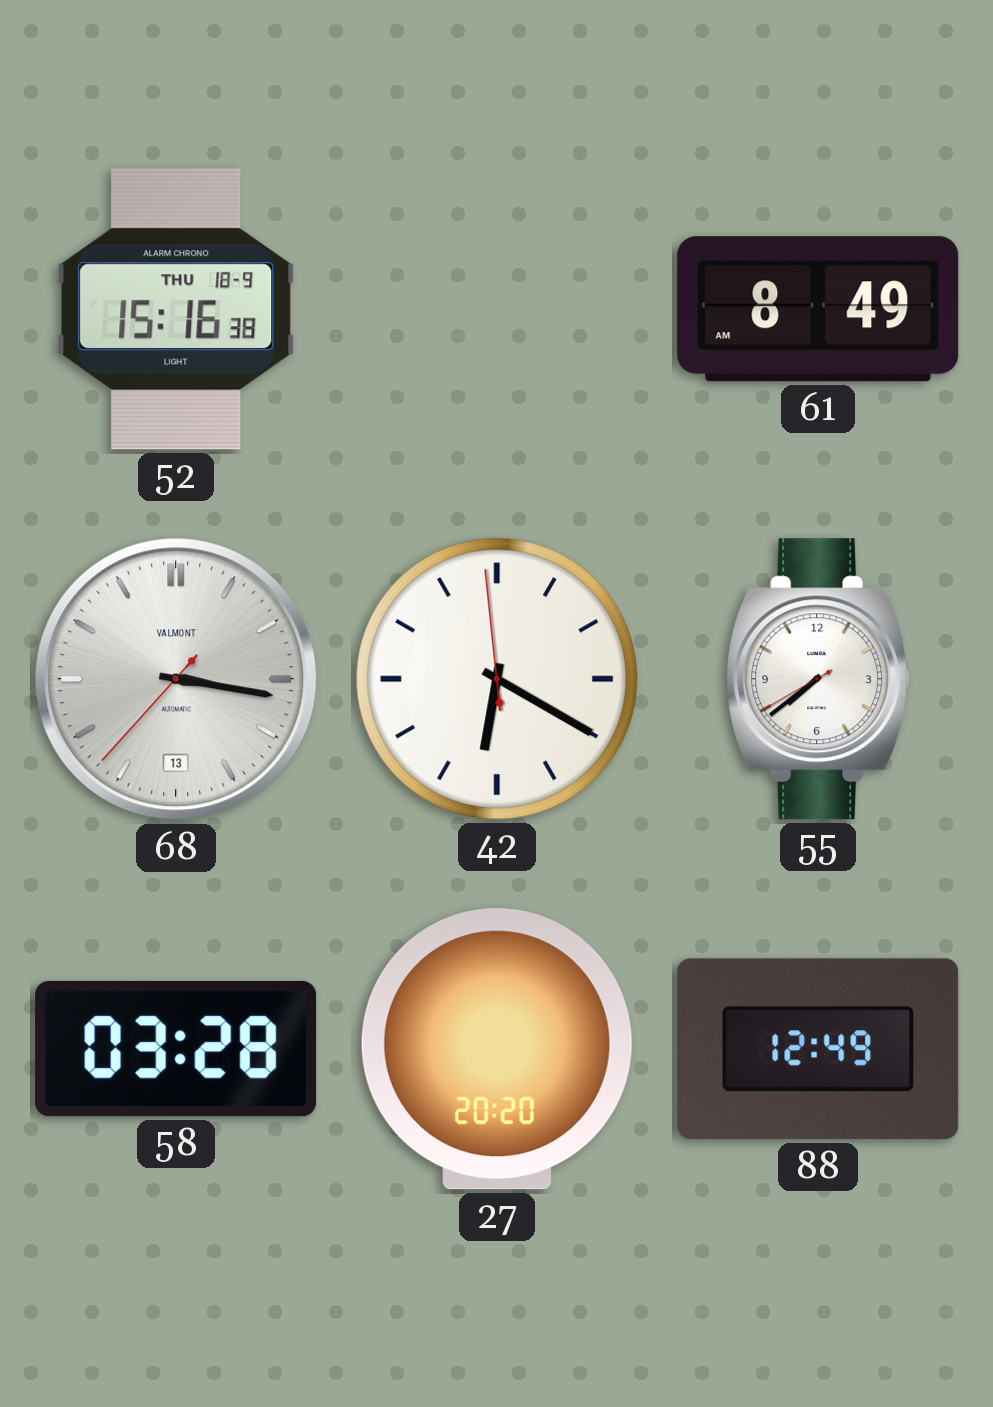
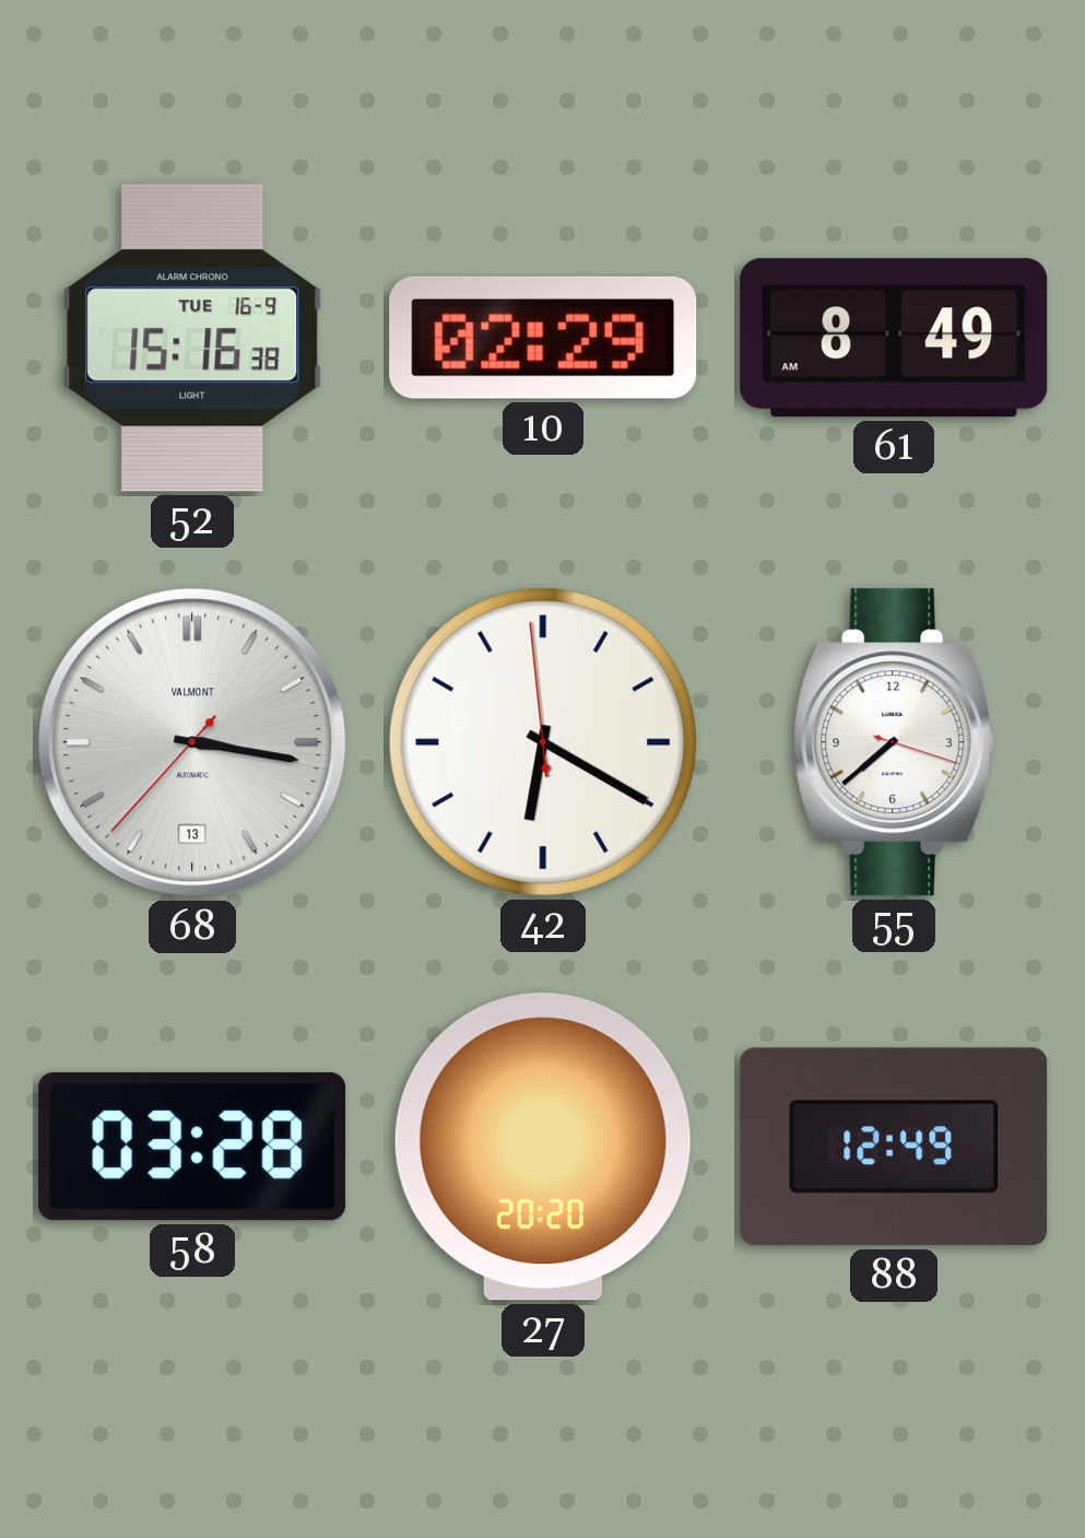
52 date: THU 18-9 -> TUE 16-9 (192, 338)
10: none -> 02:29 (543, 338)
55: 7:38:40 -> 7:38:18 (894, 742)
